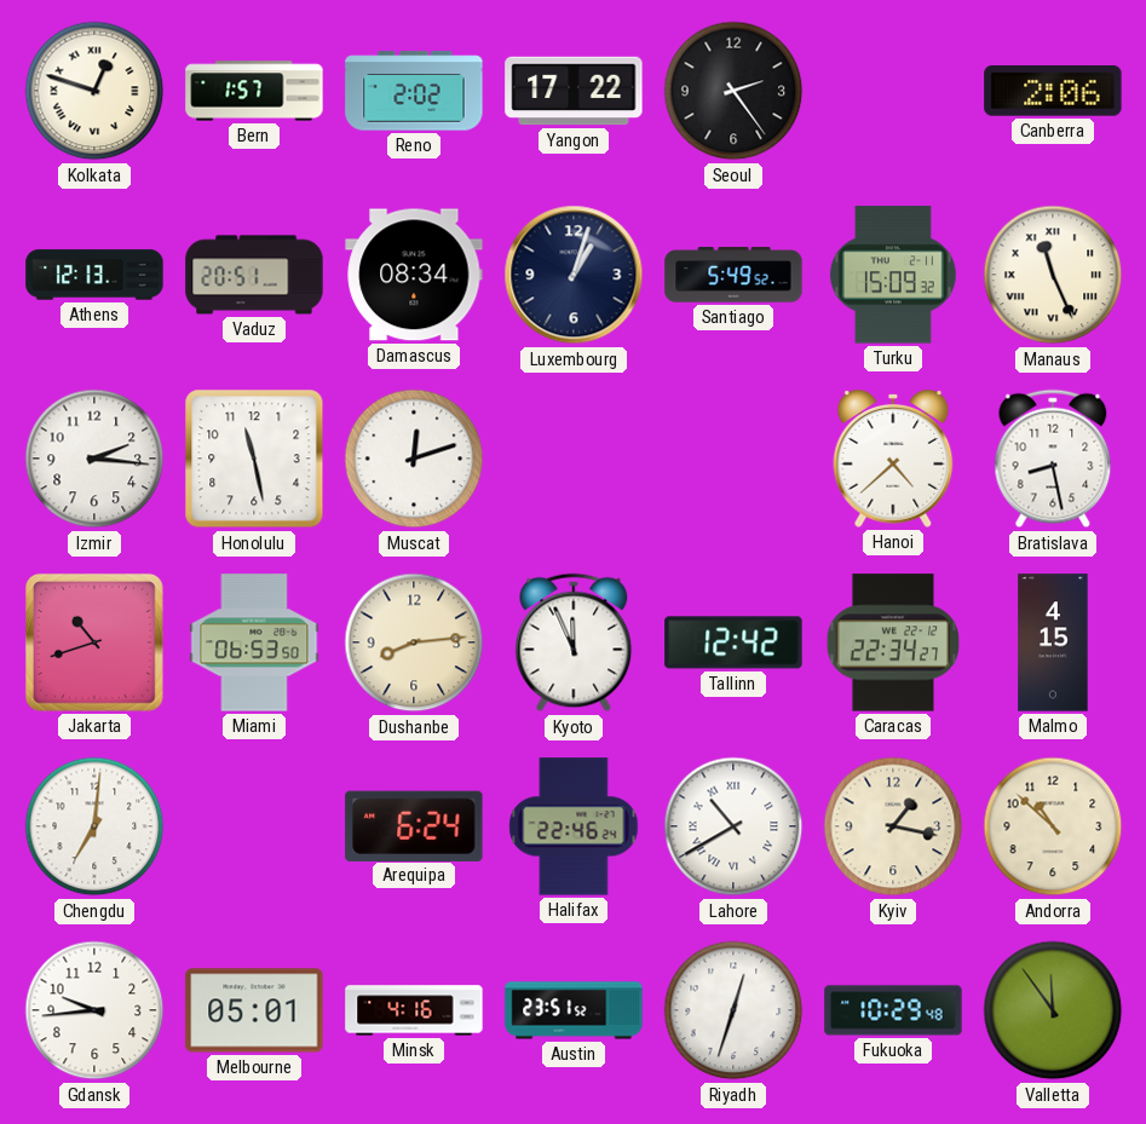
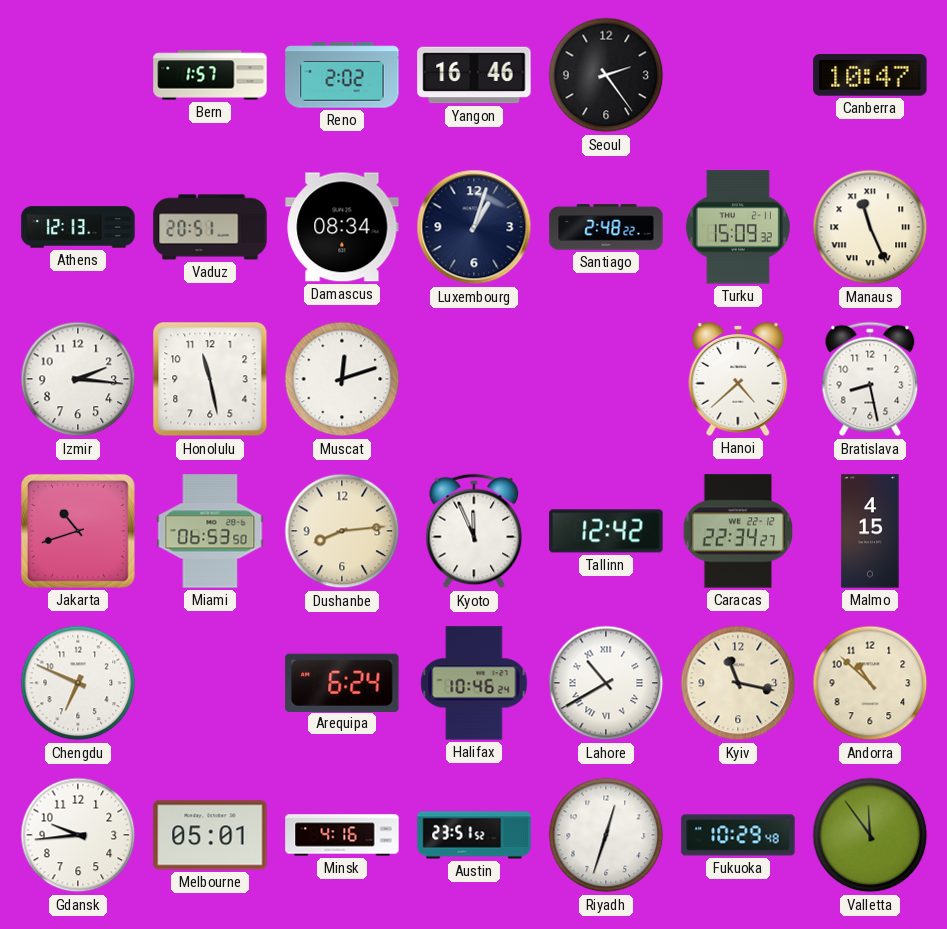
Kolkata: 12:48 -> none (94, 91)
Yangon: 17:22 -> 16:46 (474, 75)
Canberra: 2:06 -> 10:47 (870, 75)
Santiago: 5:49 -> 2:48 (606, 227)
Chengdu: 7:01 -> 6:49 (78, 683)
Halifax: 22:46 -> 10:46 (474, 683)
Kyiv: 1:17 -> 11:17 (738, 683)
